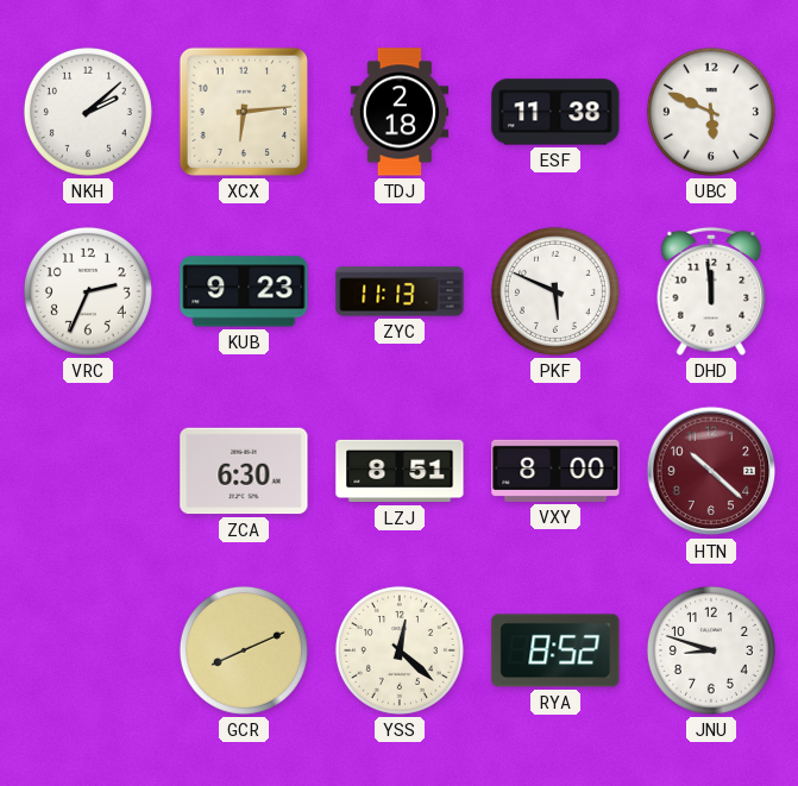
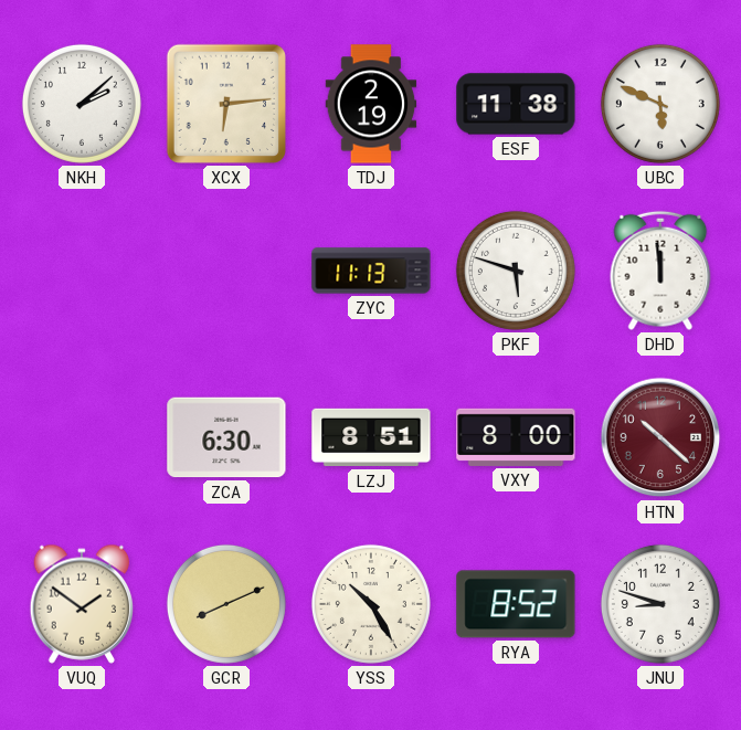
TDJ: 2:18 -> 2:19 (371, 104)
VRC: 2:34 -> none (88, 291)
KUB: 9:23 -> none (244, 291)
PKF: 5:49 -> 5:48 (516, 271)
VUQ: none -> 1:51 (82, 604)
YSS: 12:22 -> 10:25 (371, 604)
